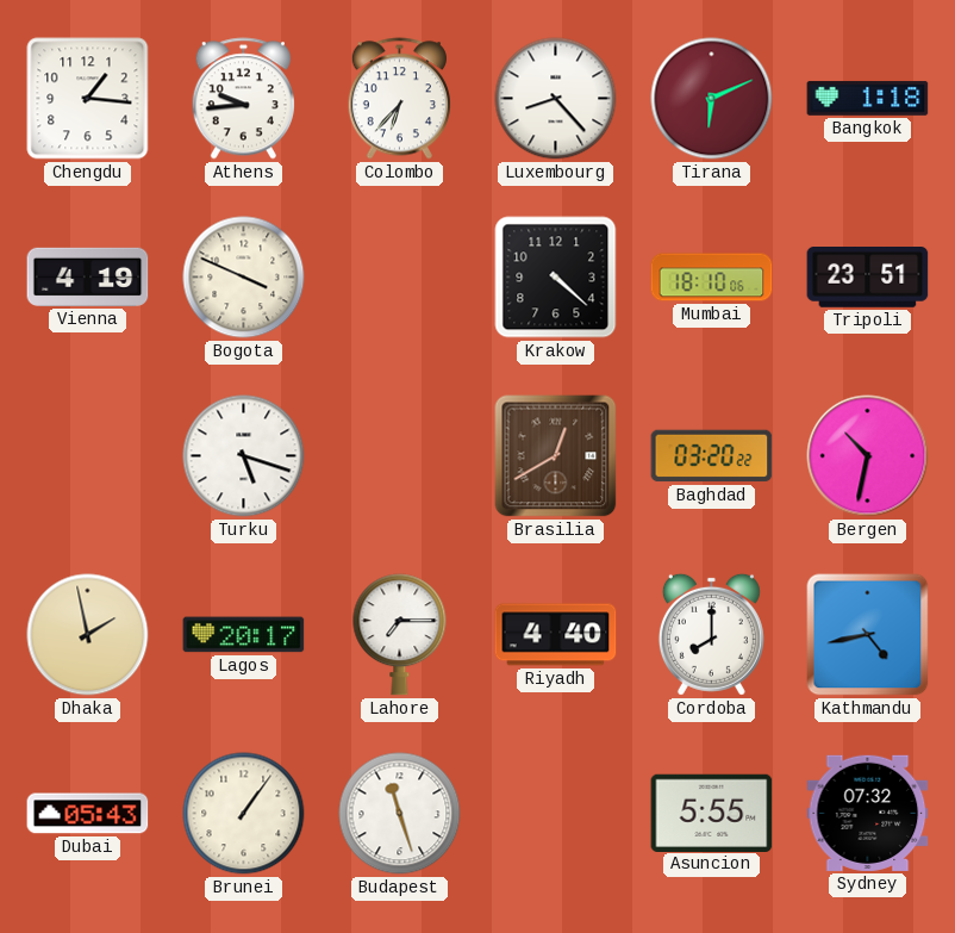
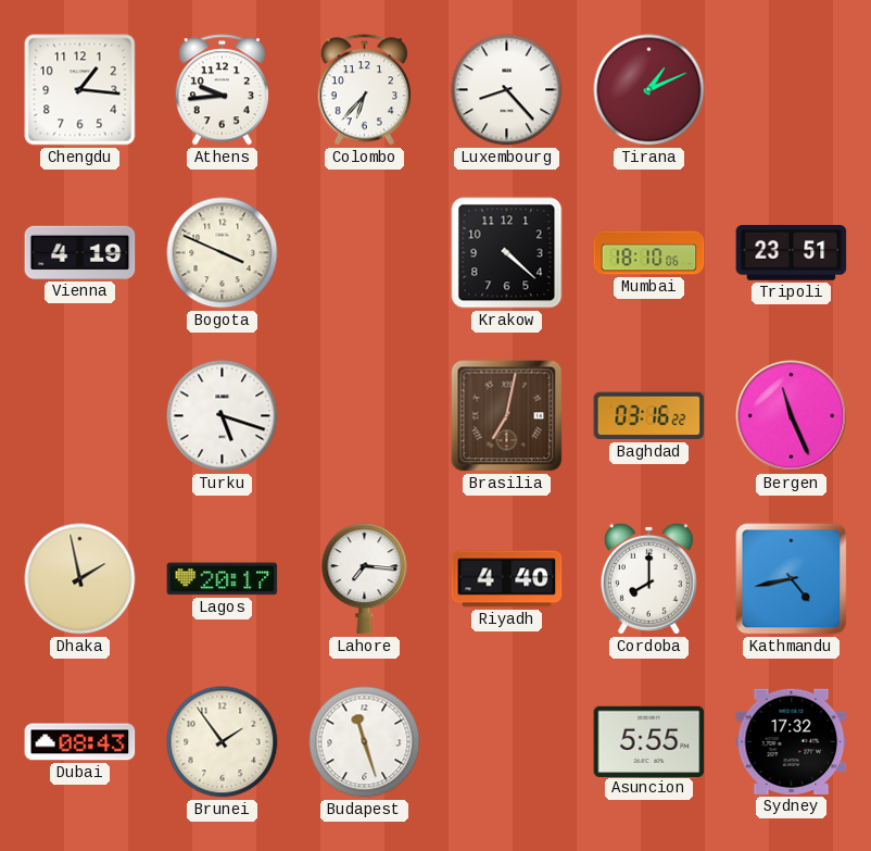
Tirana: 6:11 -> 1:11 (649, 90)
Bangkok: 1:18 -> none (868, 98)
Brasilia: 12:40 -> 7:02 (507, 416)
Baghdad: 03:20 -> 03:16 (649, 416)
Bergen: 10:32 -> 11:26 (792, 416)
Lahore: 7:15 -> 7:16 (365, 579)
Dubai: 05:43 -> 08:43 (80, 742)
Brunei: 1:06 -> 1:54 (223, 742)
Sydney: 07:32 -> 17:32 (792, 741)
